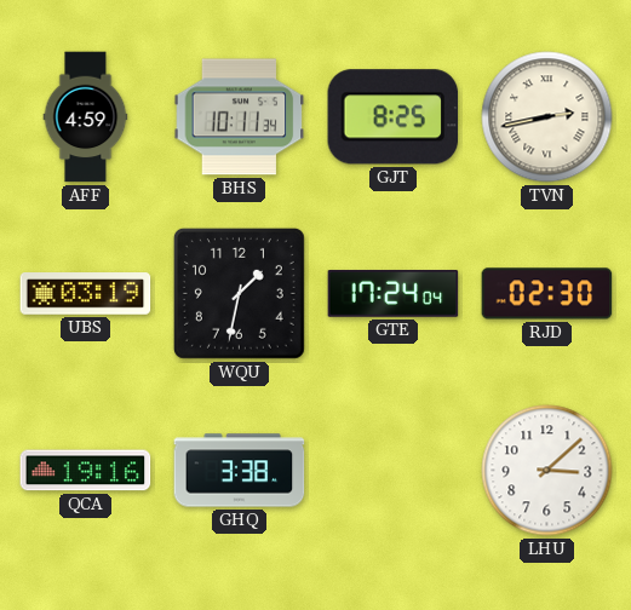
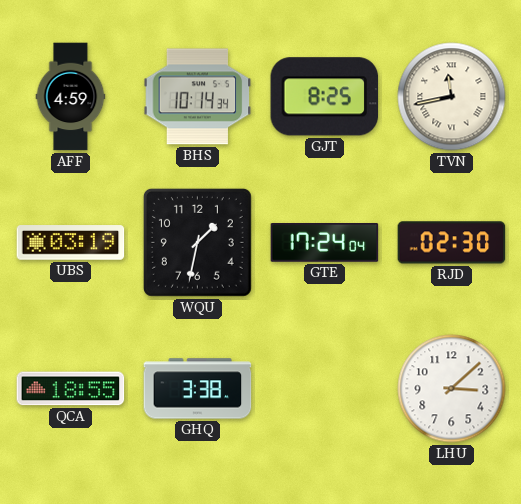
BHS: 10:11 -> 10:14 (198, 97)
TVN: 2:43 -> 11:43 (452, 97)
QCA: 19:16 -> 18:55 (71, 389)
